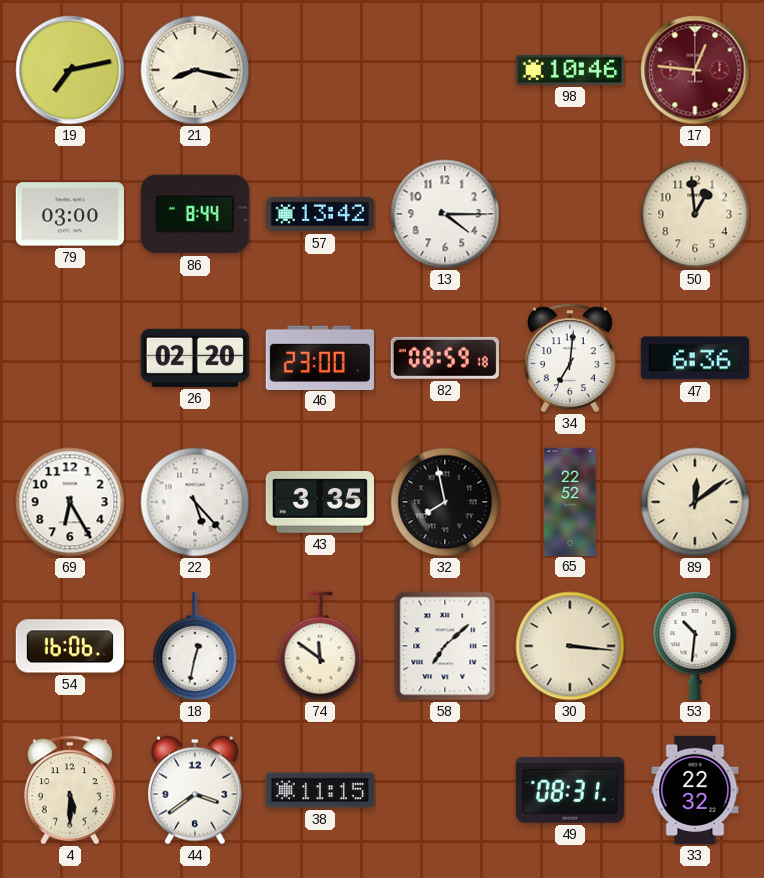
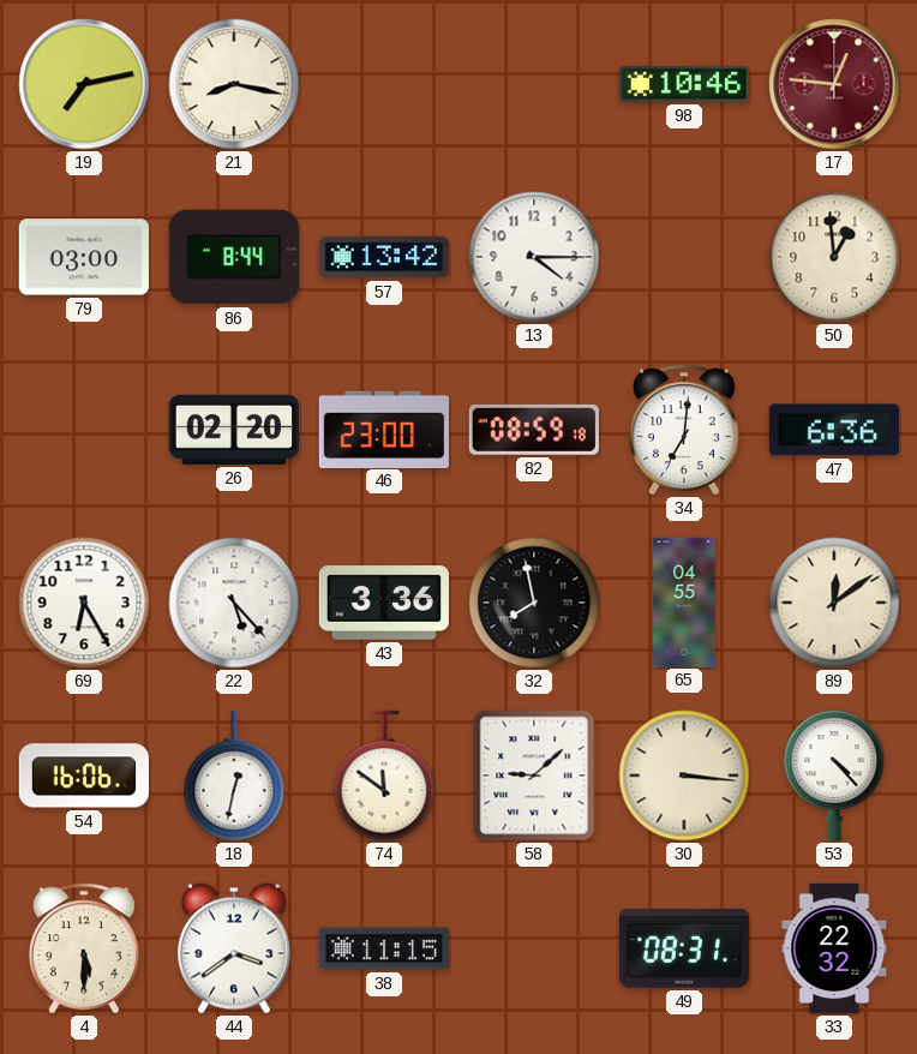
43: 3:35 -> 3:36 (384, 604)
65: 22:52 -> 04:55 (684, 601)
58: 7:08 -> 9:08 (534, 775)
53: 10:31 -> 4:23 (834, 775)
